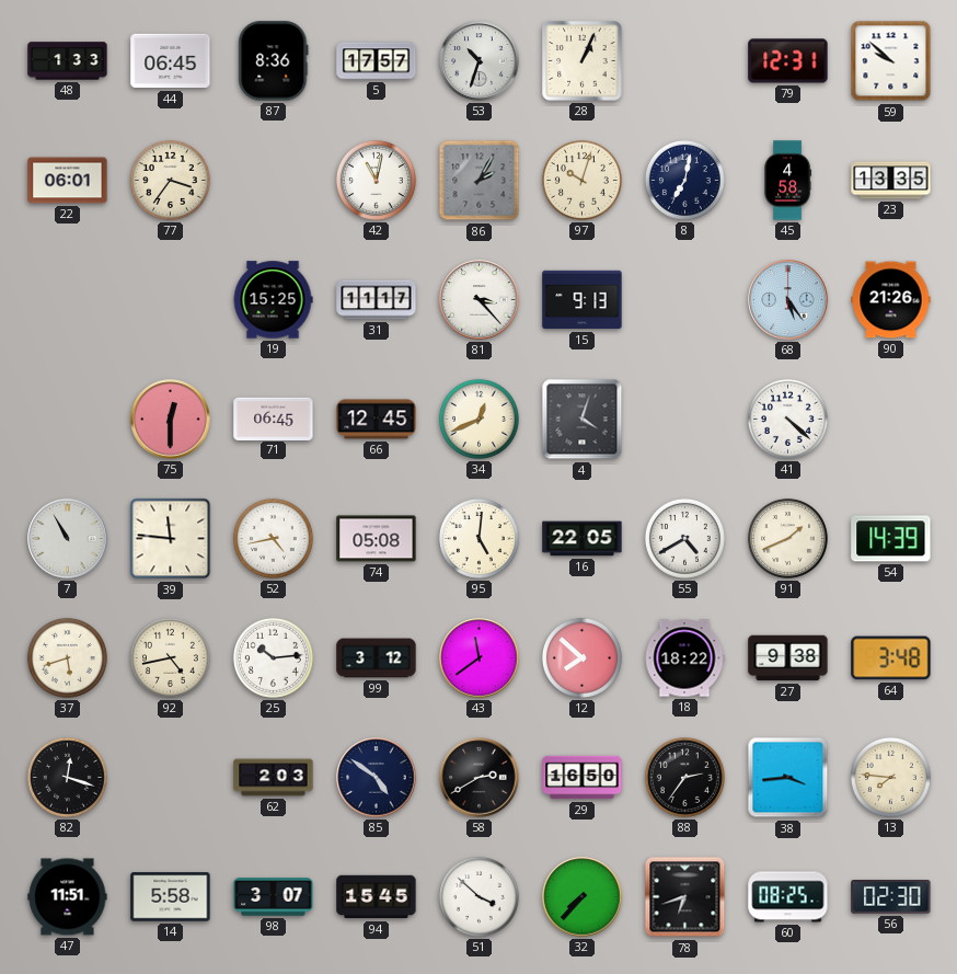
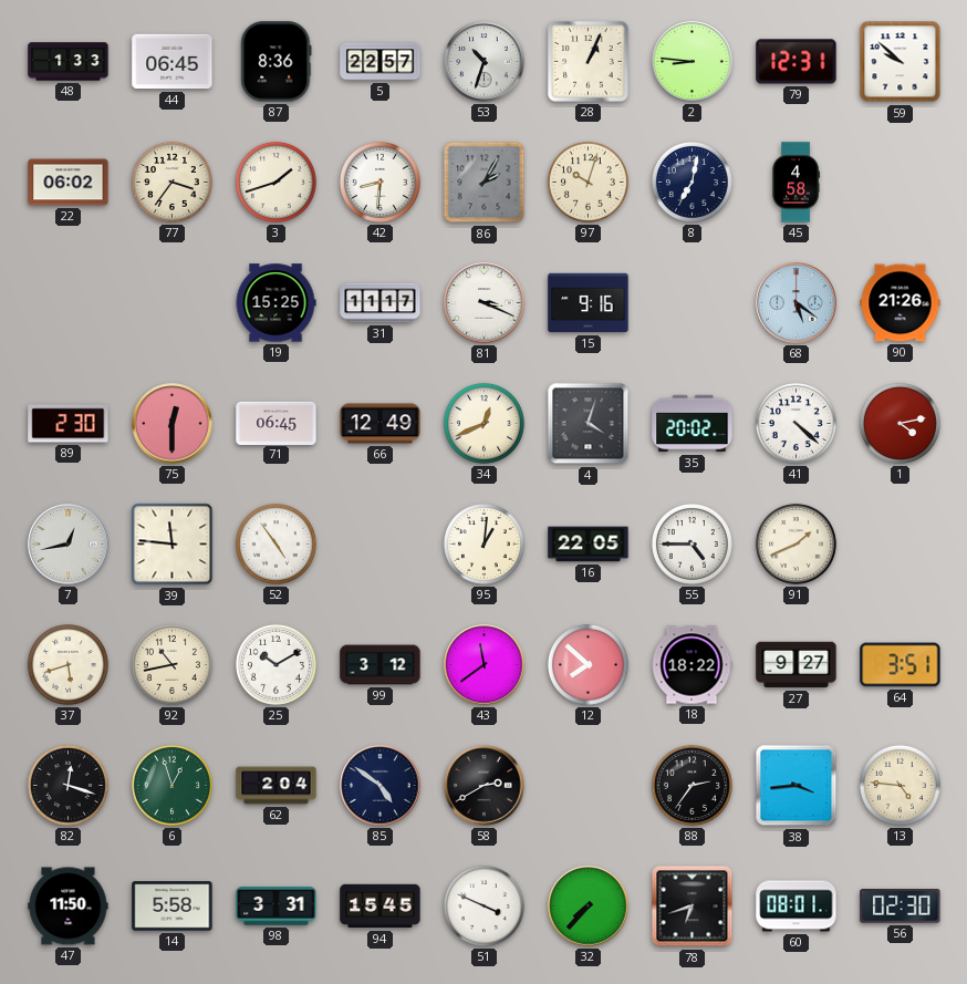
5: 17:57 -> 22:57 (381, 62)
2: none -> 8:46 (693, 62)
22: 06:01 -> 06:02 (69, 183)
3: none -> 1:42 (275, 182)
42: 11:02 -> 8:31 (379, 182)
23: 13:35 -> none (891, 181)
81: 3:23 -> 3:19 (485, 303)
15: 9:13 -> 9:16 (589, 303)
68: 5:24 -> 5:21 (797, 303)
89: none -> 2:30 (69, 424)
66: 12:45 -> 12:49 (381, 424)
35: none -> 20:02 (693, 424)
1: none -> 4:13 (900, 423)
7: 10:55 -> 12:43 (69, 545)
52: 4:43 -> 4:54 (275, 543)
74: 05:08 -> none (377, 539)
95: 5:01 -> 1:01 (483, 543)
55: 4:40 -> 4:45 (692, 543)
54: 14:39 -> none (891, 539)
92: 4:43 -> 10:43 (171, 664)
25: 10:14 -> 10:10 (275, 664)
27: 9:38 -> 9:27 (797, 665)
64: 3:48 -> 3:51 (901, 665)
6: none -> 12:57 (171, 785)
62: 2:03 -> 2:04 (277, 786)
29: 16:50 -> none (583, 778)
13: 7:46 -> 4:46 (900, 785)
47: 11:51 -> 11:50 (69, 907)
98: 3:07 -> 3:31 (277, 907)
51: 3:52 -> 3:49 (483, 905)
60: 08:25 -> 08:01 (797, 907)
